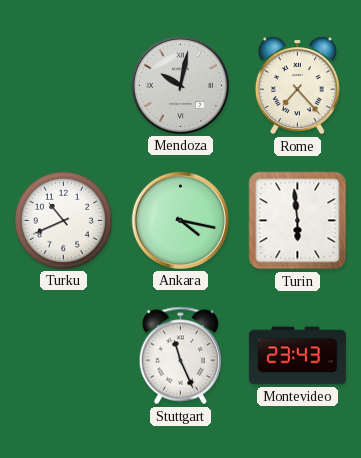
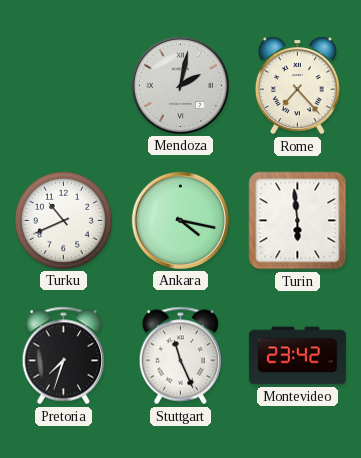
Mendoza: 10:02 -> 2:02 (180, 85)
Pretoria: none -> 7:33 (64, 356)
Montevideo: 23:43 -> 23:42 (297, 356)
